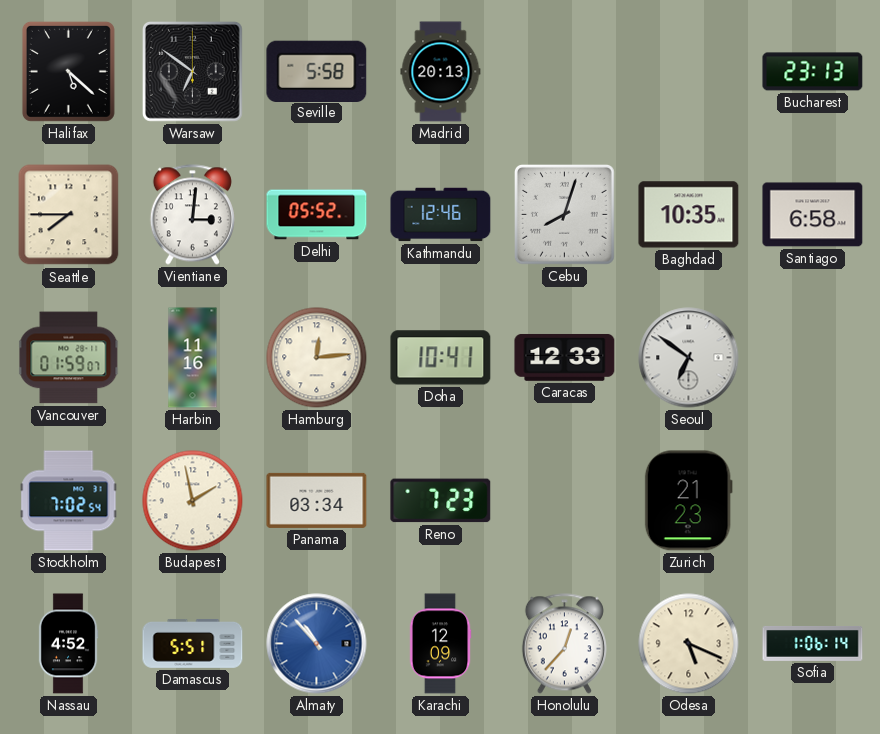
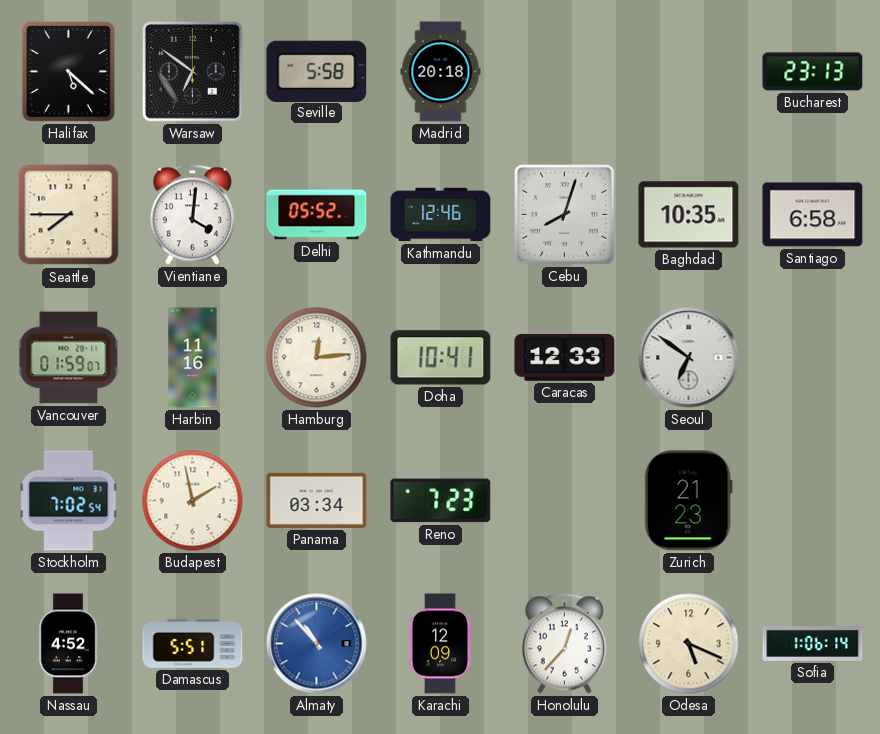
Madrid: 20:13 -> 20:18 (441, 72)
Vientiane: 3:01 -> 4:01 (192, 215)
